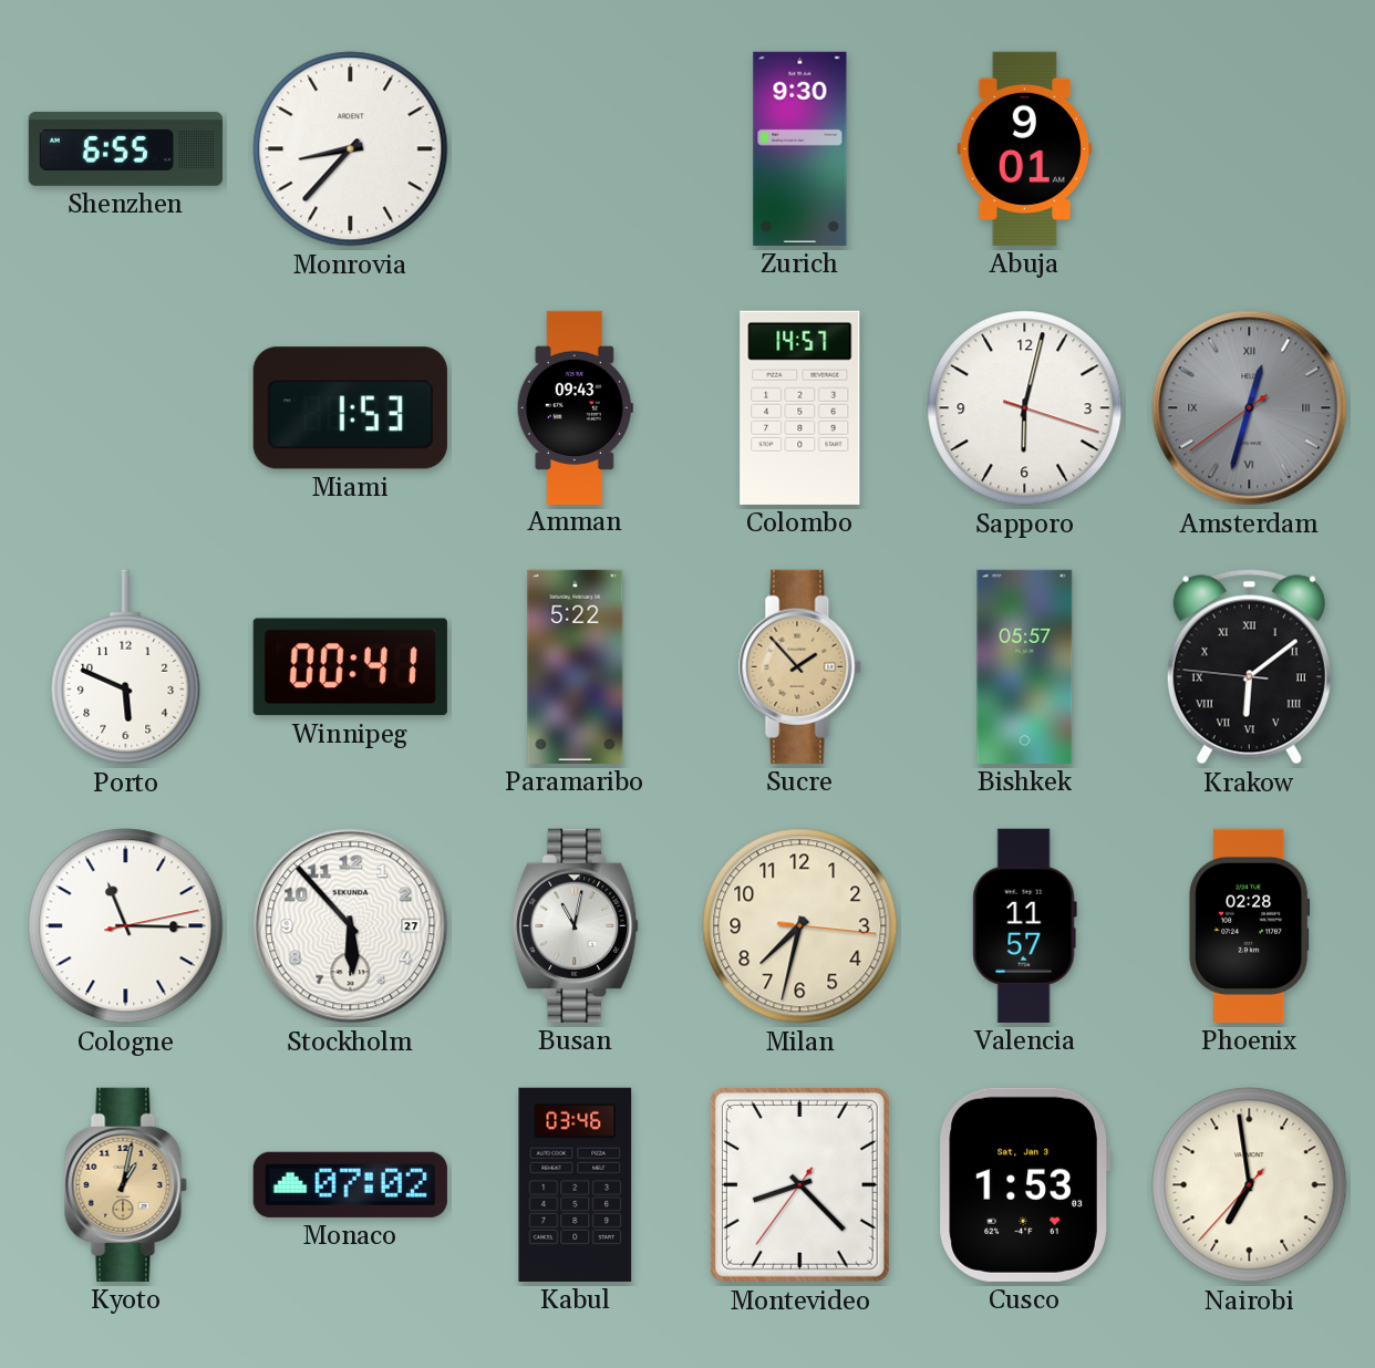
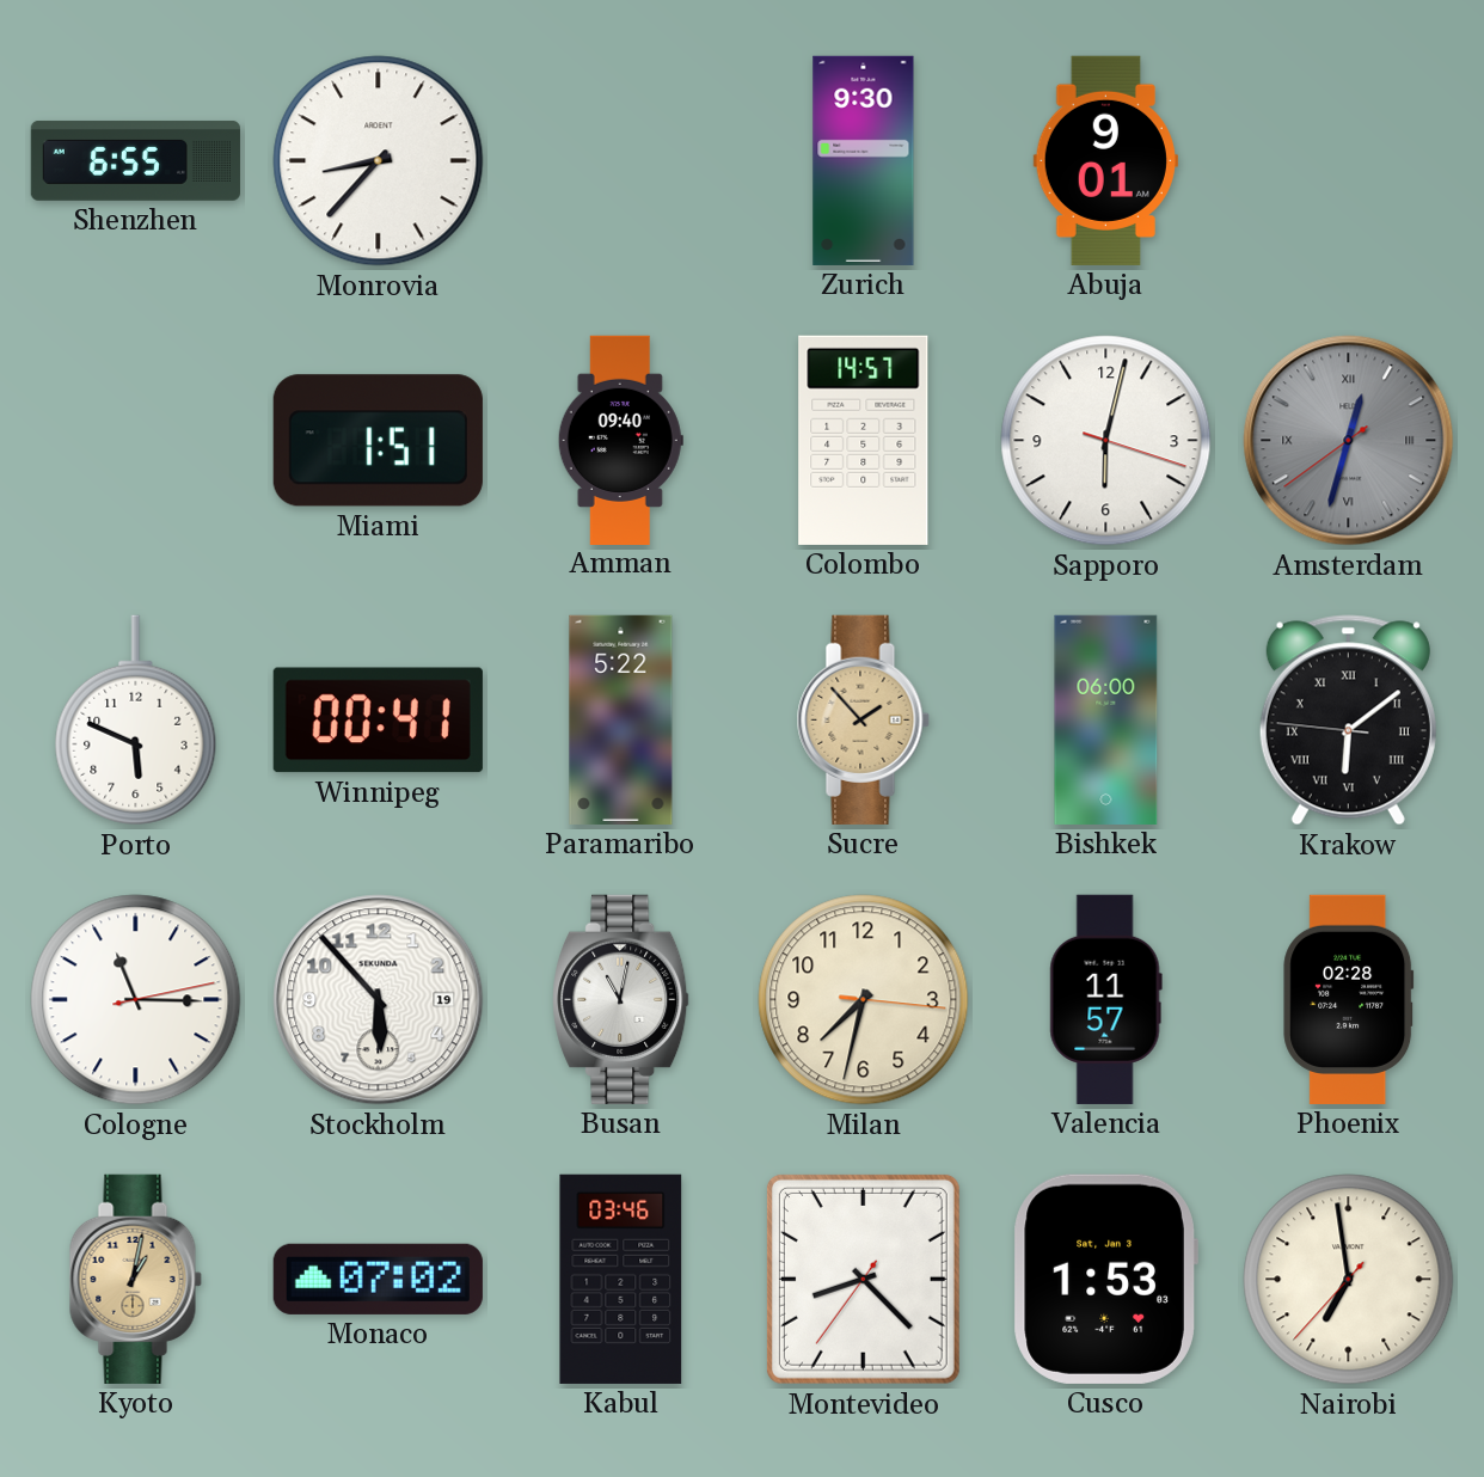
Miami: 1:53 -> 1:51 (378, 441)
Amman: 09:43 -> 09:40 (620, 440)
Bishkek: 05:57 -> 06:00 (1106, 719)
Stockholm date: 27 -> 19 (379, 1000)
